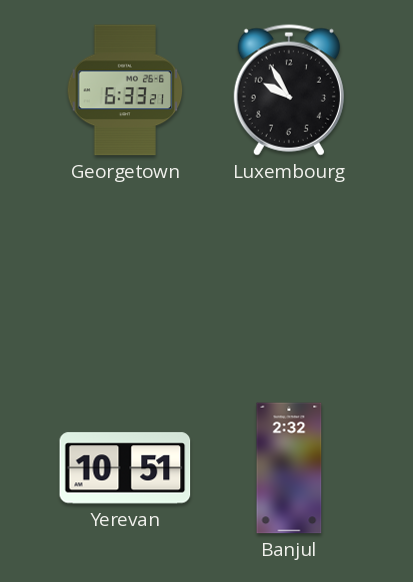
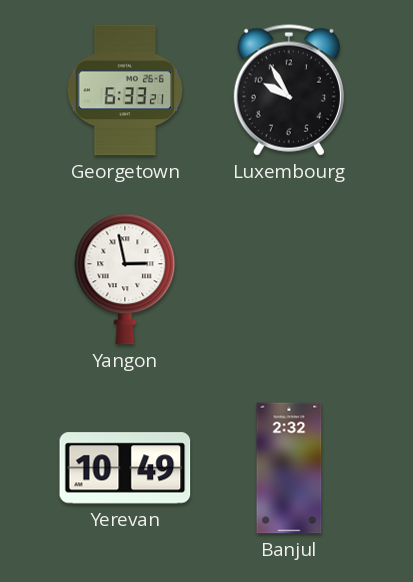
Yangon: none -> 2:58 (125, 279)
Yerevan: 10:51 -> 10:49 (125, 468)
